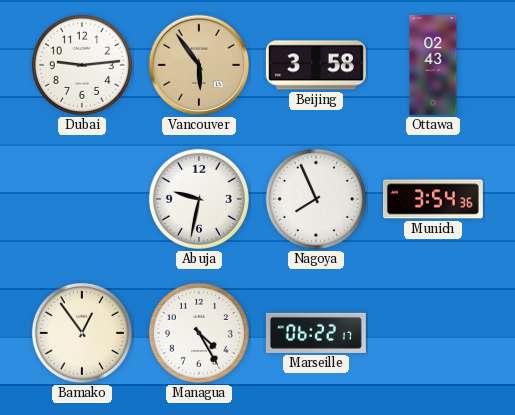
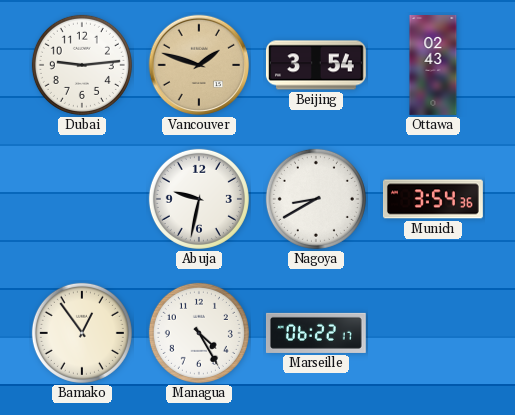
Vancouver: 5:54 -> 1:48 (199, 65)
Beijing: 3:58 -> 3:54 (316, 65)
Nagoya: 7:56 -> 8:40 (316, 199)
